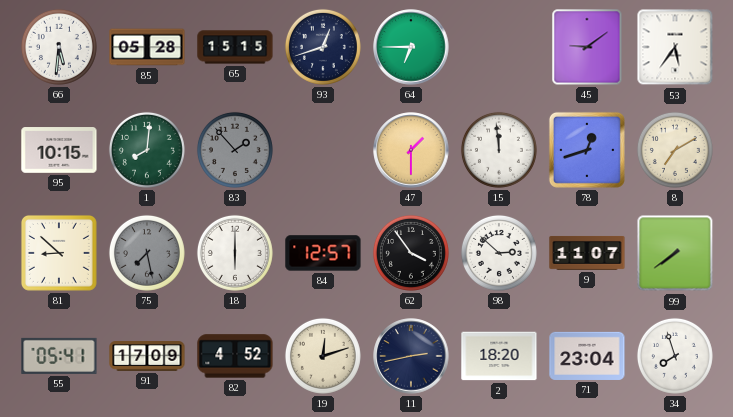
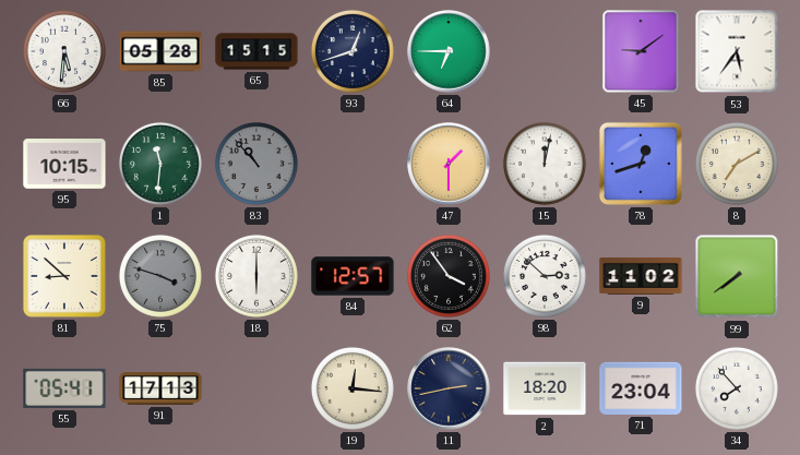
1: 8:01 -> 11:31 (160, 164)
83: 1:53 -> 10:53 (256, 164)
15: 11:59 -> 12:02 (545, 164)
75: 7:28 -> 3:48 (160, 276)
9: 11:07 -> 11:02 (641, 276)
91: 17:09 -> 17:13 (160, 390)
82: 4:52 -> none (235, 356)
19: 12:12 -> 12:16 (353, 388)
34: 7:57 -> 7:53 (737, 388)
